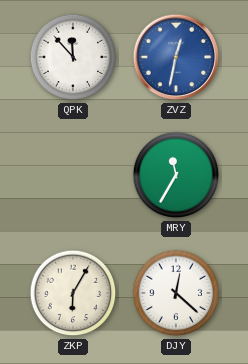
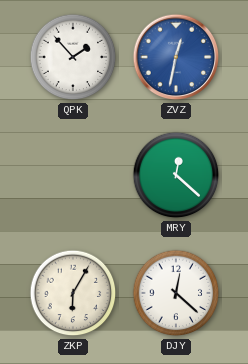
QPK: 11:53 -> 1:53 (73, 57)
MRY: 11:35 -> 12:22 (176, 175)
